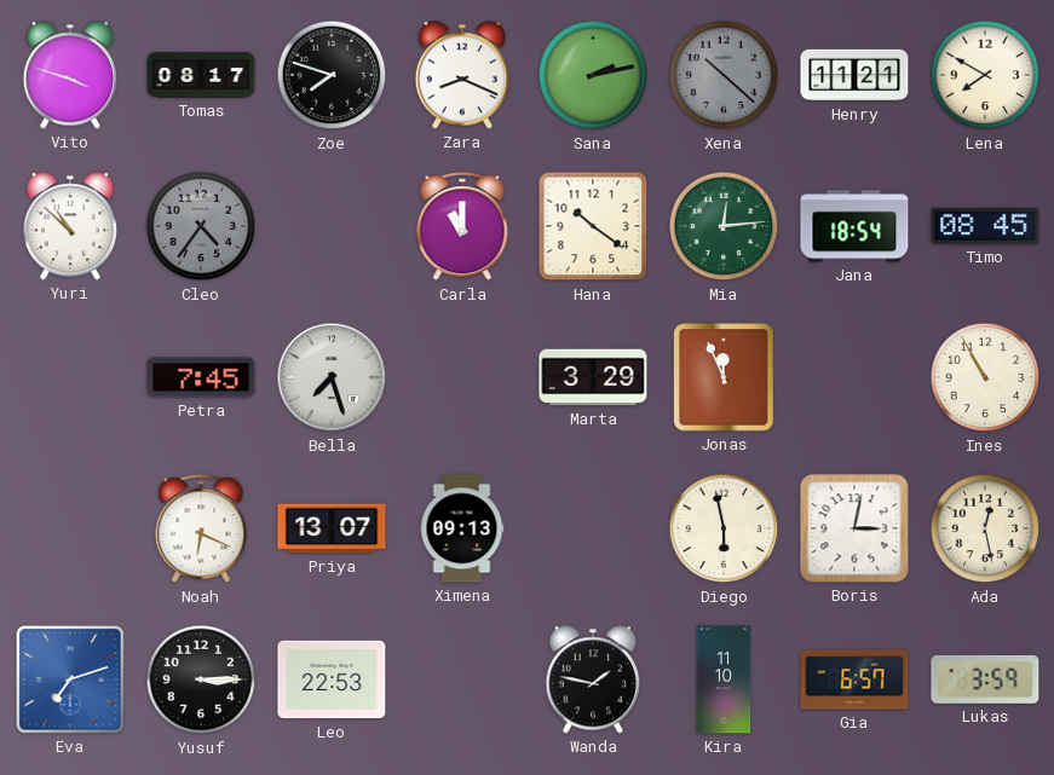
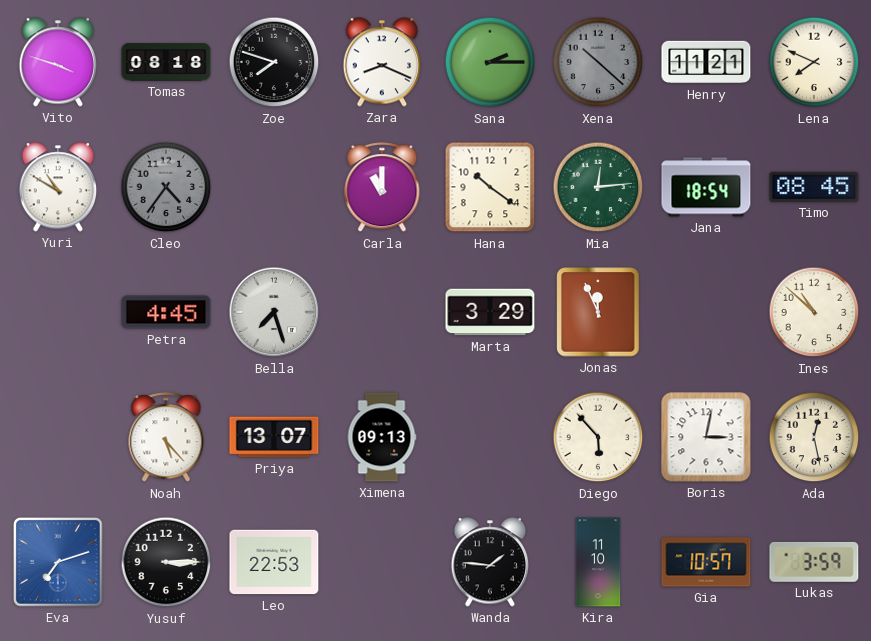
Tomas: 08:17 -> 08:18 (166, 62)
Sana: 2:13 -> 2:15 (490, 62)
Lena: 7:50 -> 7:49 (814, 62)
Yuri: 10:52 -> 10:50 (58, 187)
Petra: 7:45 -> 4:45 (166, 312)
Ines: 10:55 -> 10:52 (814, 312)
Noah: 6:19 -> 5:23 (166, 438)
Diego: 5:58 -> 5:53 (598, 437)
Wanda: 1:47 -> 1:46 (490, 562)
Gia: 6:57 -> 10:57 (706, 562)
